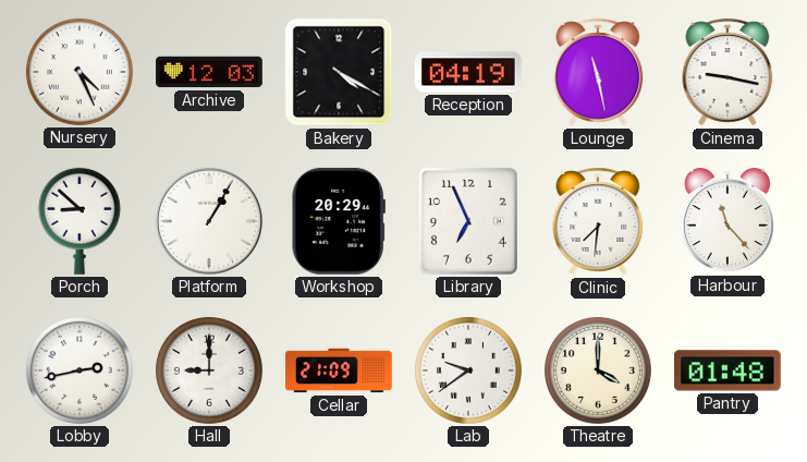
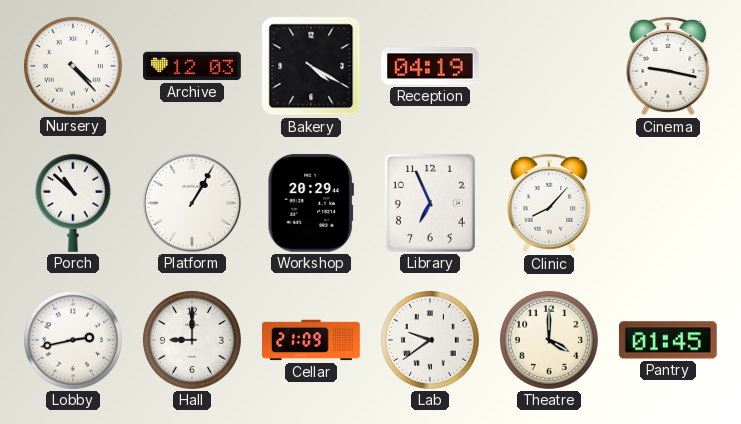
Nursery: 4:26 -> 4:23 (73, 66)
Lounge: 11:28 -> none (598, 72)
Porch: 8:52 -> 10:52 (73, 203)
Clinic: 7:31 -> 8:07 (549, 203)
Harbour: 11:23 -> none (727, 221)
Pantry: 01:48 -> 01:45 (668, 340)
